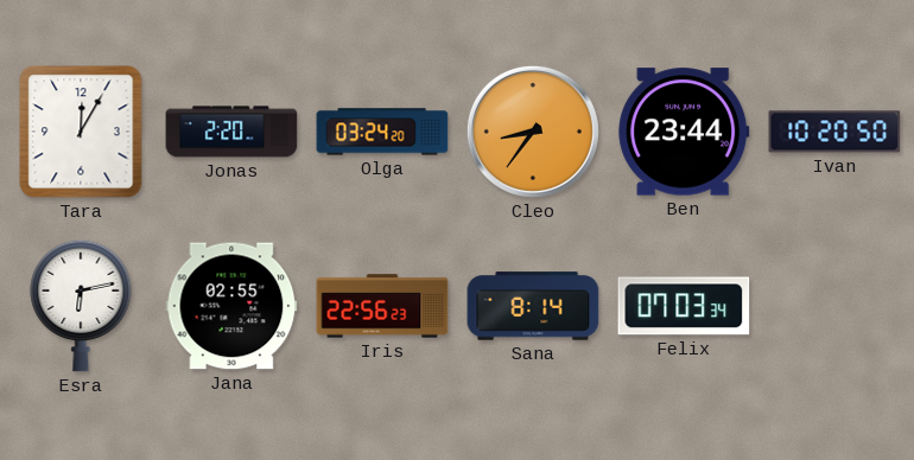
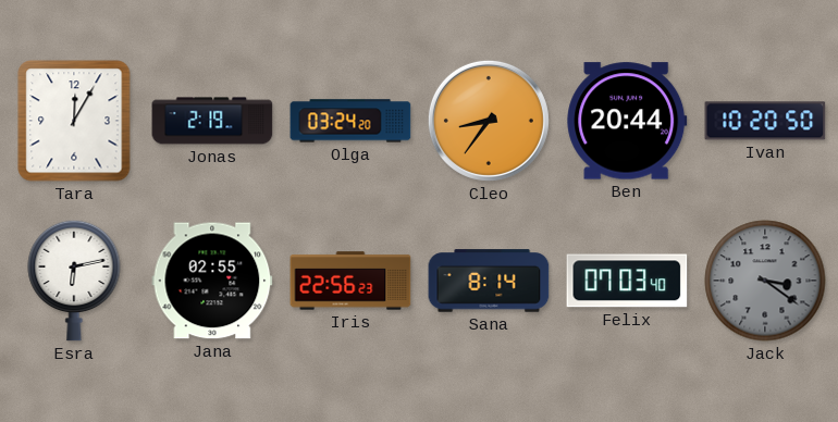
Jonas: 2:20 -> 2:19 (212, 121)
Ben: 23:44 -> 20:44 (627, 121)
Felix: 07:03:34 -> 07:03:40 (627, 281)
Jack: none -> 3:21 (765, 281)
